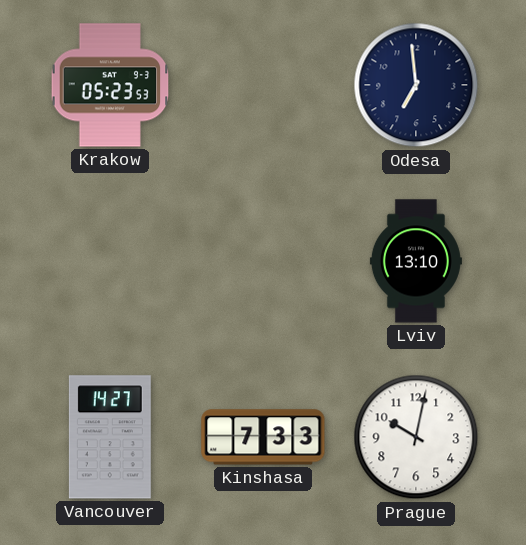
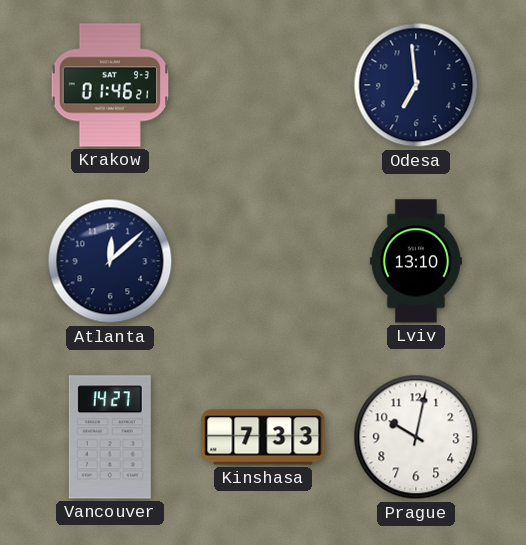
Krakow: 05:23 -> 01:46 (110, 85)
Atlanta: none -> 12:08 (110, 261)
